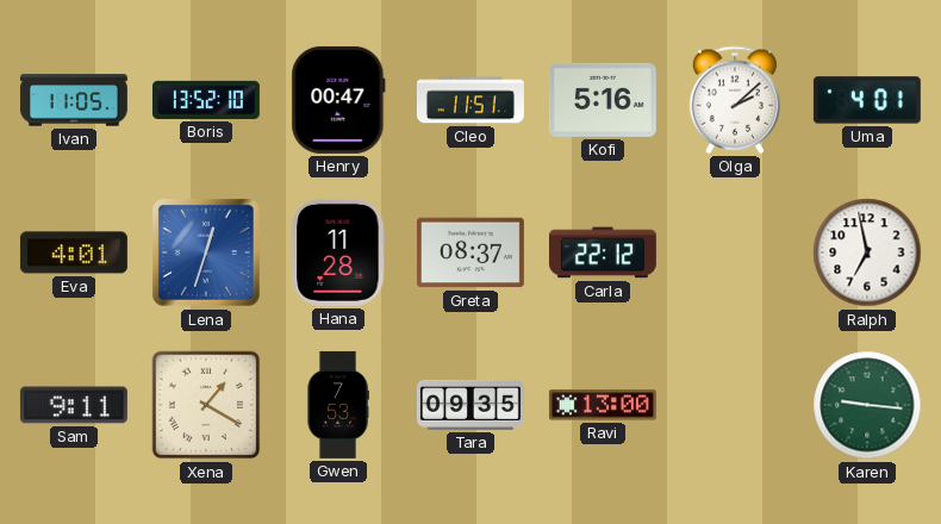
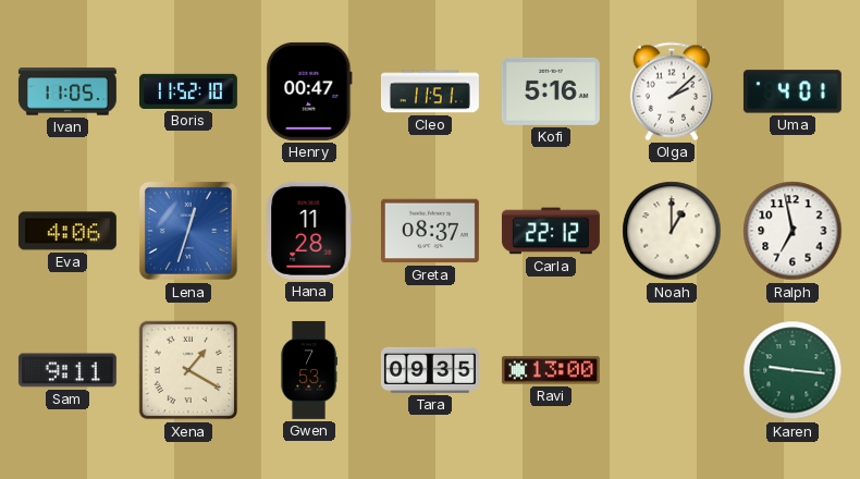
Boris: 13:52 -> 11:52 (188, 91)
Eva: 4:01 -> 4:06 (67, 231)
Noah: none -> 1:00 (672, 231)
